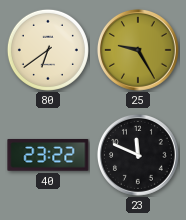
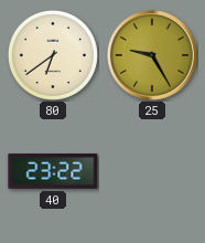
23: 11:49 -> none (138, 155)
